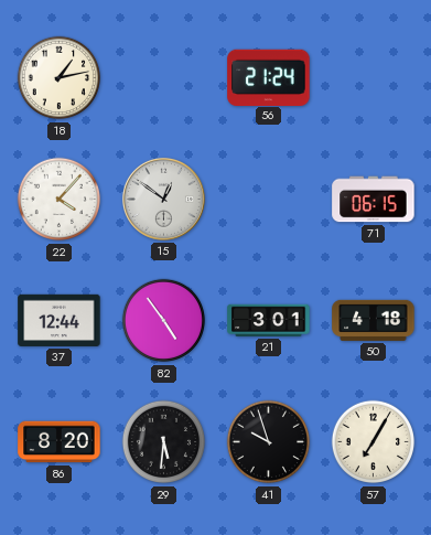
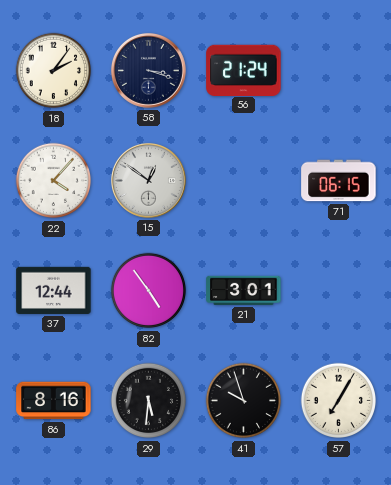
18: 1:13 -> 2:06 (54, 71)
58: none -> 3:18 (148, 70)
50: 4:18 -> none (374, 320)
86: 8:20 -> 8:16 (54, 401)
